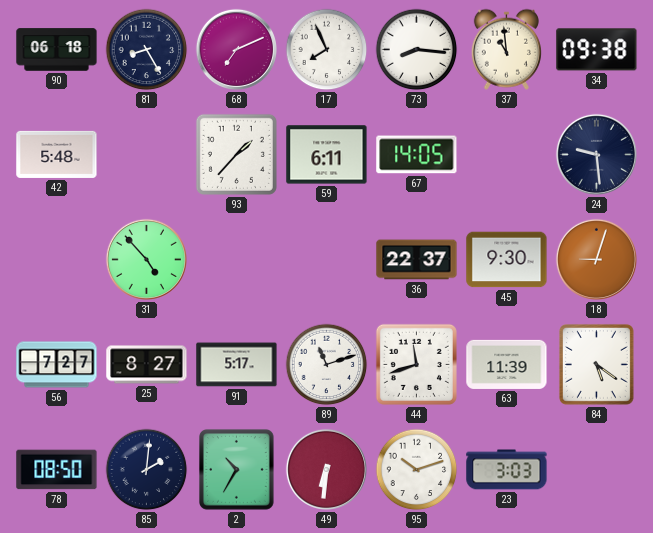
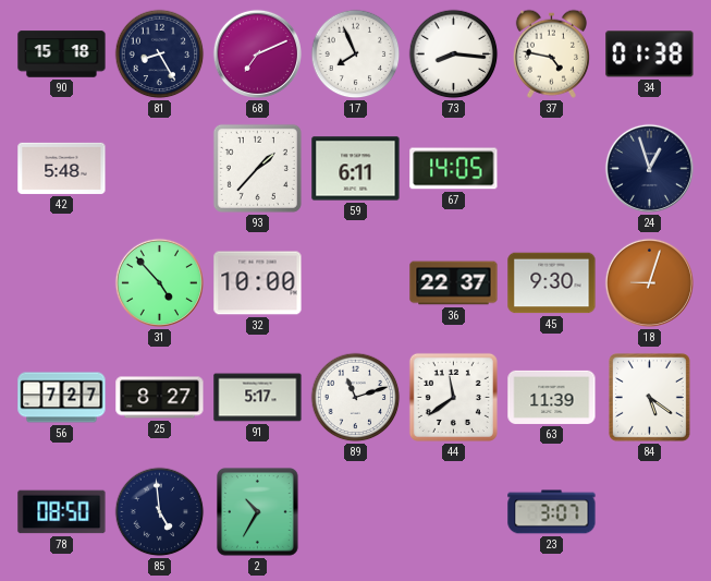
90: 06:18 -> 15:18 (62, 55)
37: 10:59 -> 4:47 (551, 53)
34: 09:38 -> 01:38 (650, 55)
24: 9:29 -> 12:57 (649, 168)
32: none -> 10:00 (258, 283)
44: 11:42 -> 11:39 (453, 397)
85: 2:01 -> 4:59 (160, 512)
49: 6:31 -> none (326, 469)
95: 10:12 -> none (417, 470)
23: 3:03 -> 3:07 (552, 512)
